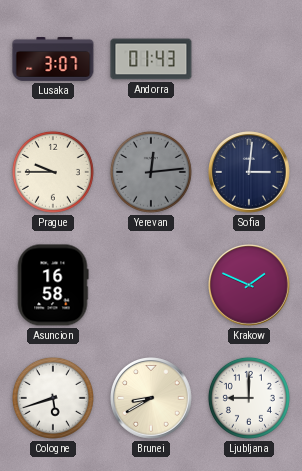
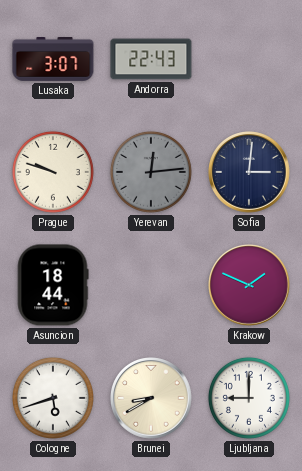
Andorra: 01:43 -> 22:43 (151, 59)
Prague: 9:45 -> 9:48 (53, 172)
Asuncion: 16:58 -> 18:44 (53, 285)
